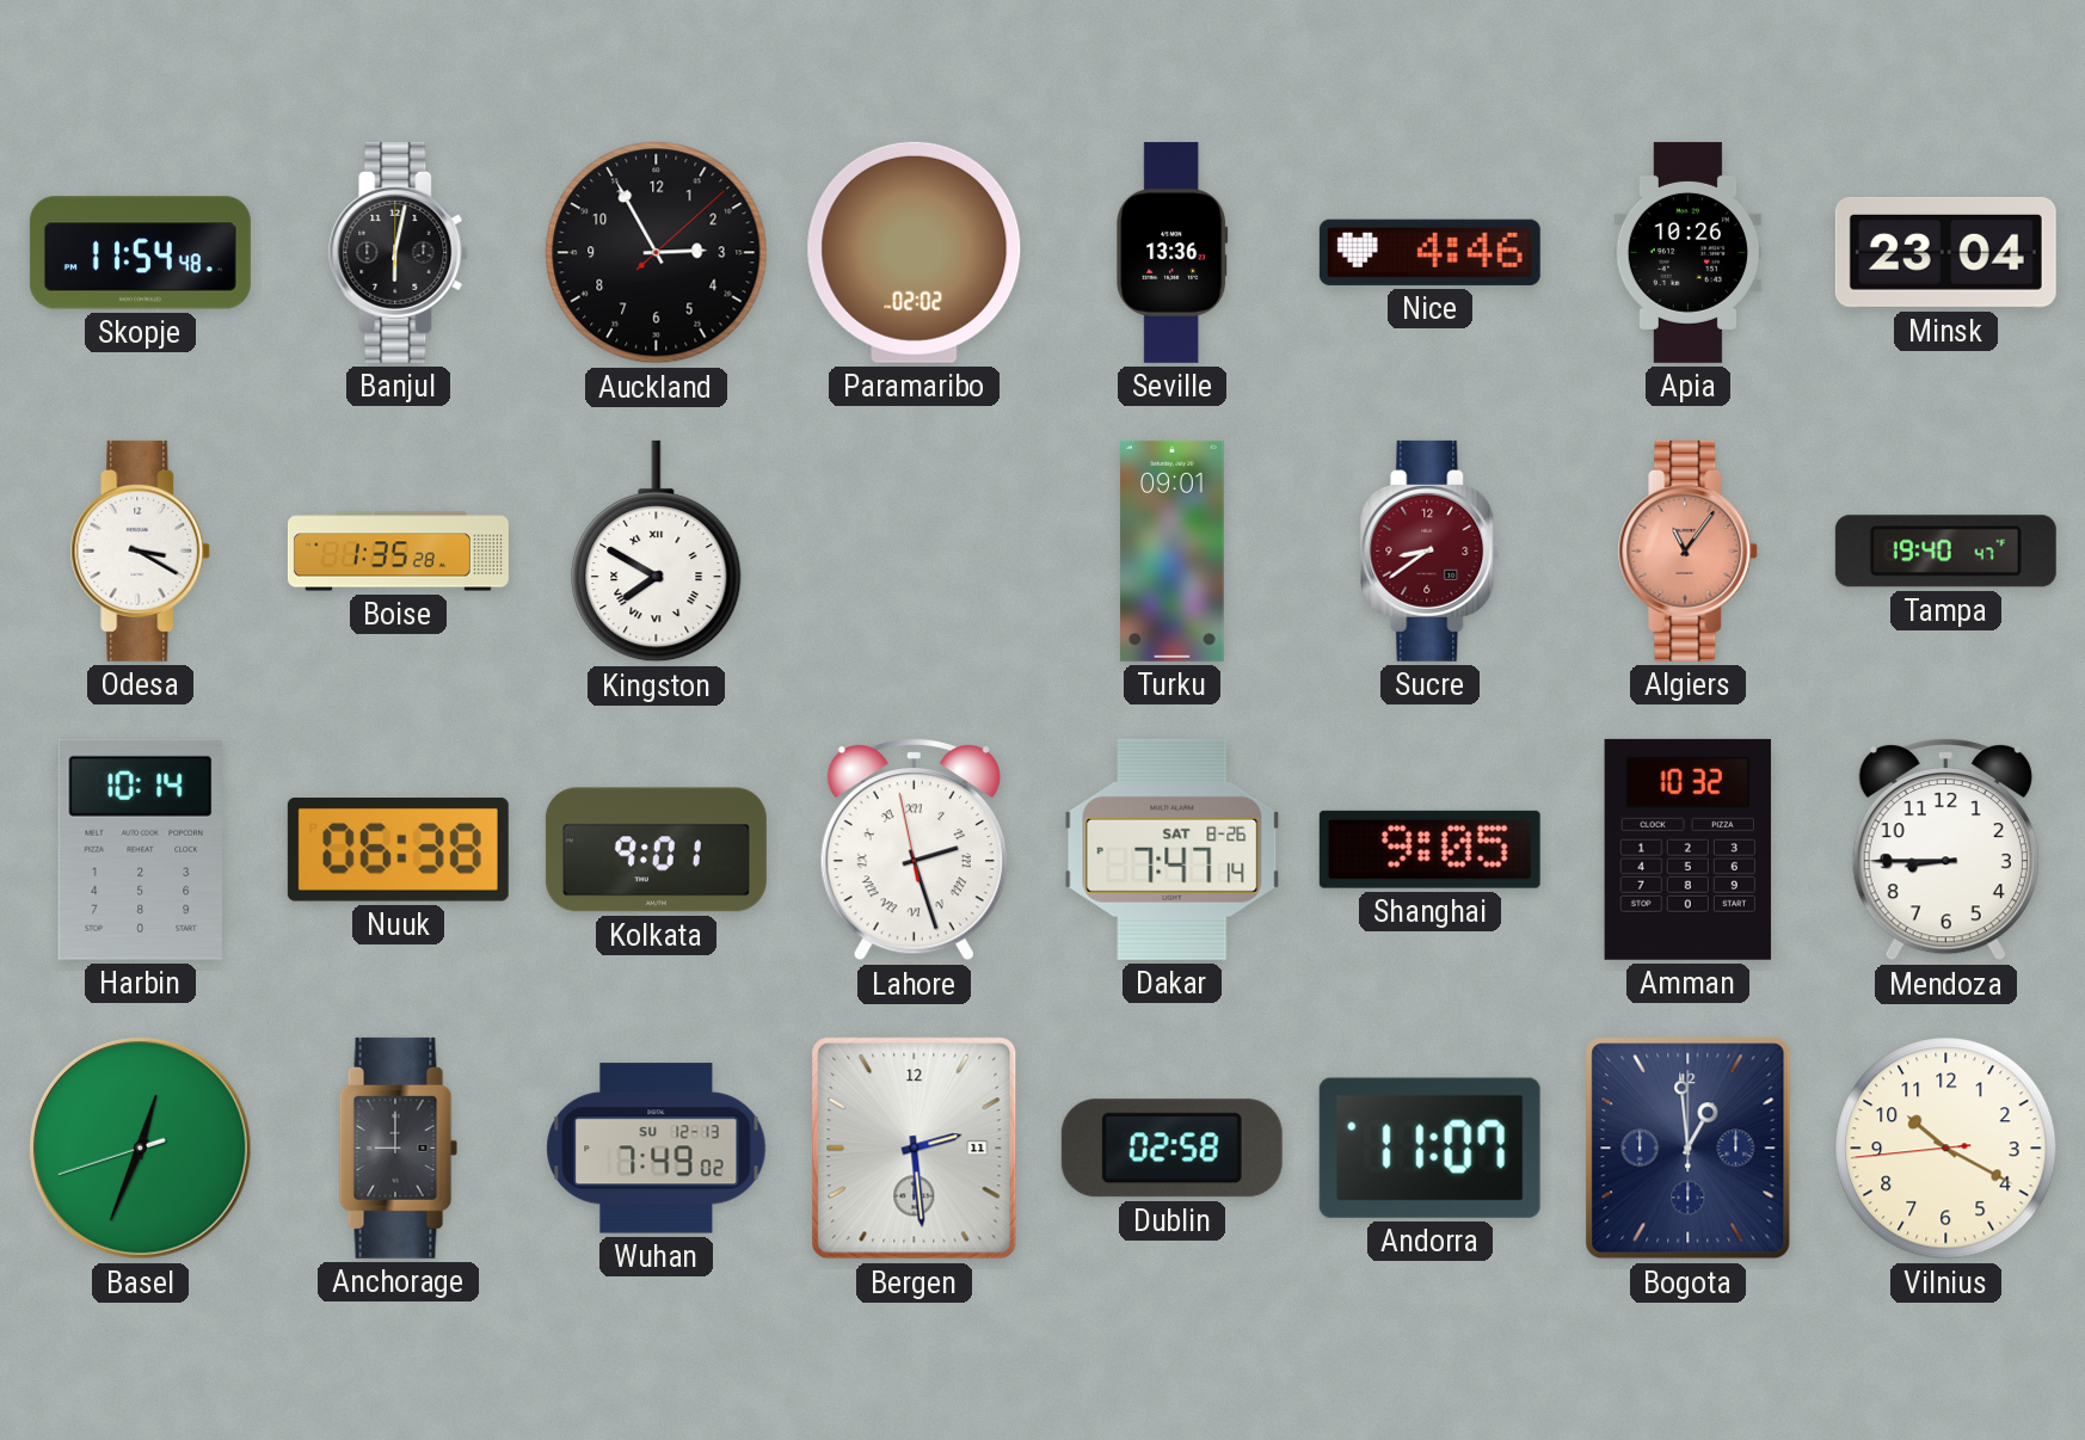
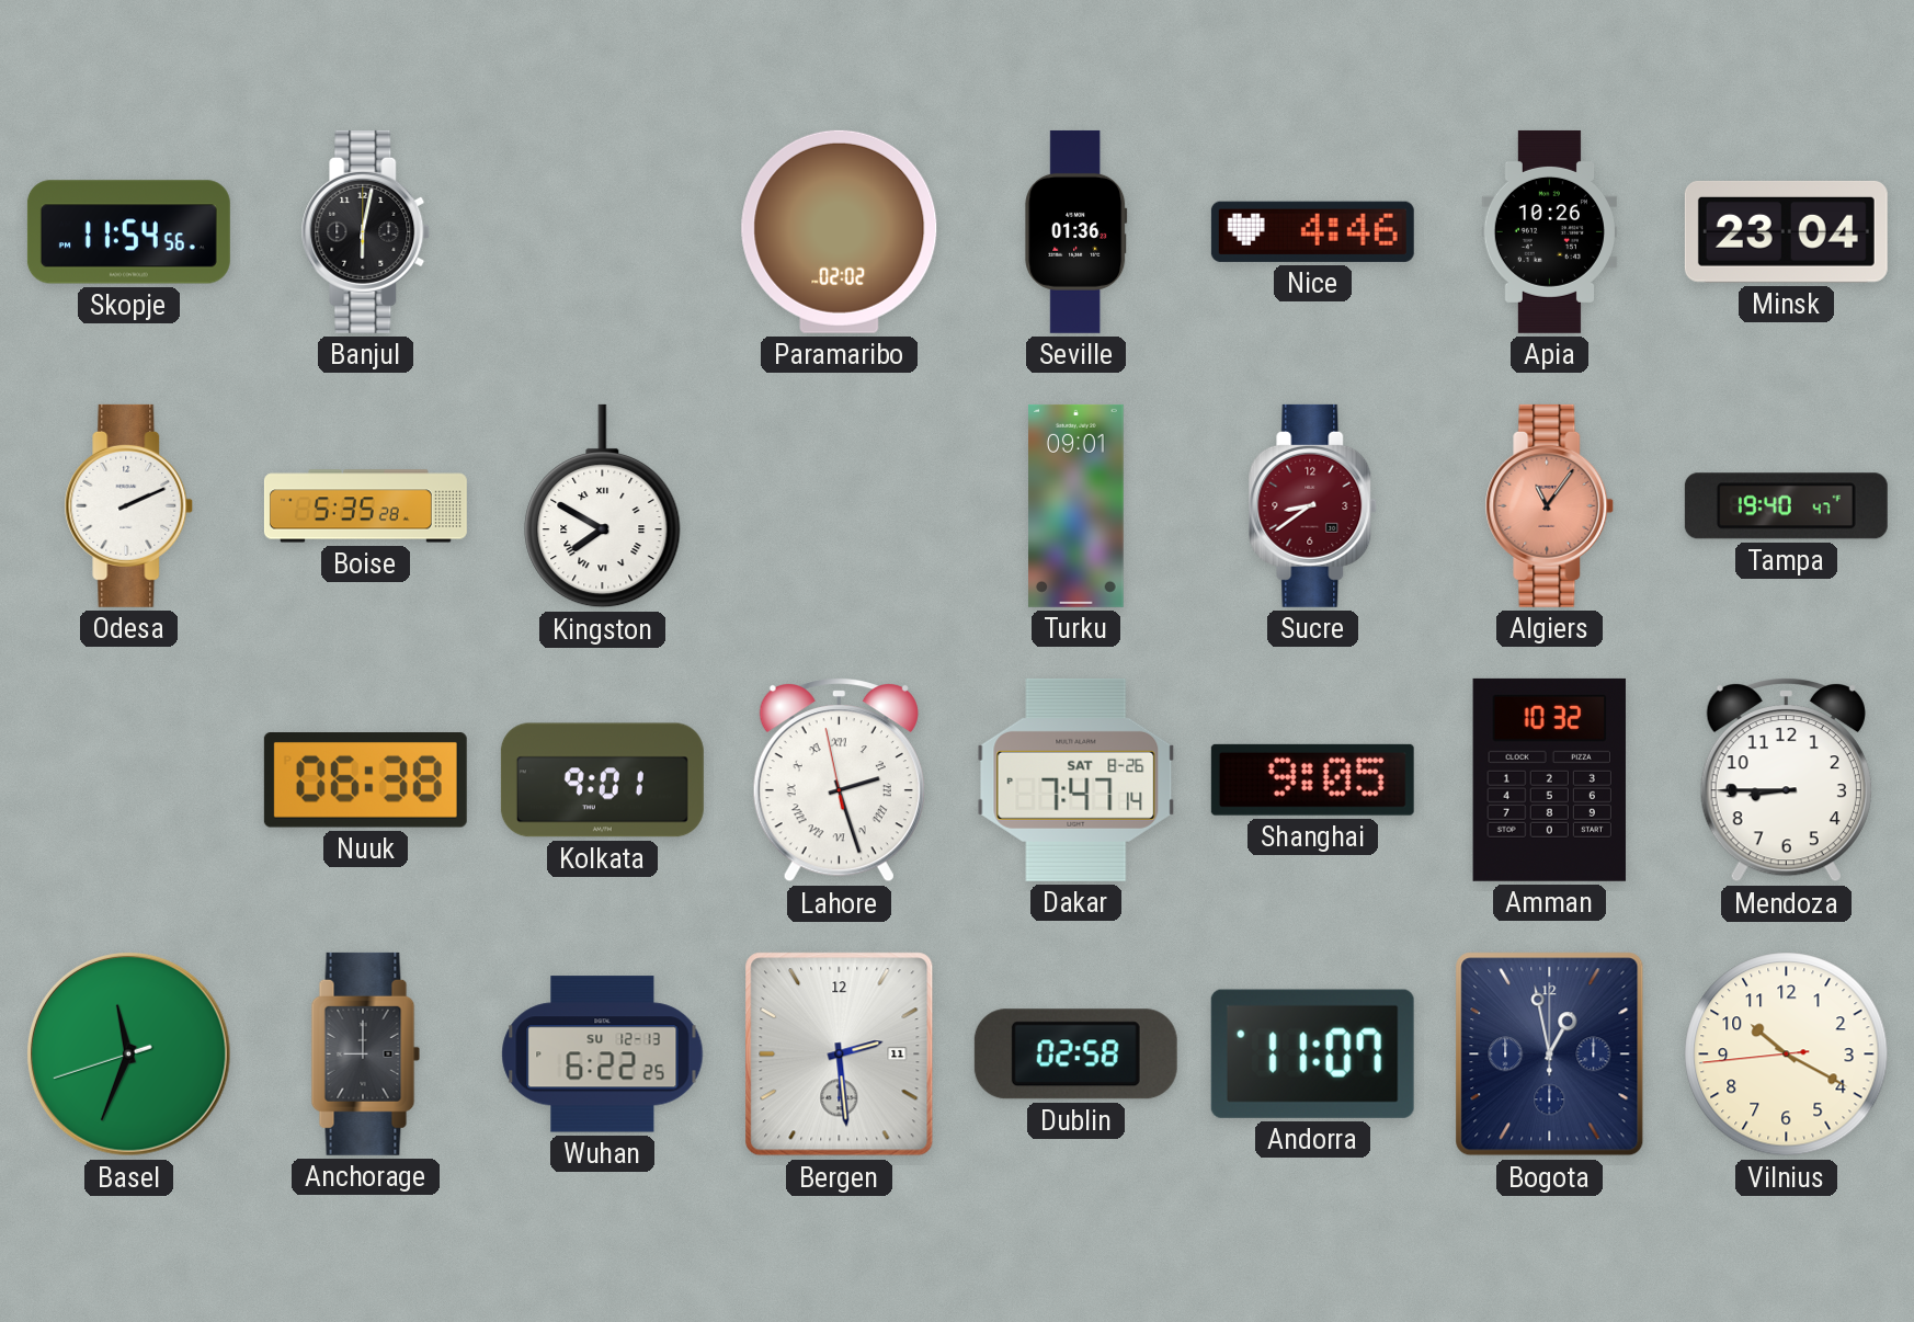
Skopje: 11:54:48 -> 11:54:56 (128, 232)
Auckland: 2:55 -> none (657, 253)
Seville: 13:36 -> 01:36 (1076, 231)
Odesa: 3:20 -> 2:11 (129, 505)
Boise: 1:35 -> 5:35 (365, 506)
Harbin: 10:14 -> none (140, 849)
Basel: 12:33 -> 11:33 (129, 1055)
Wuhan: 7:49 -> 6:22 (603, 1055)
Bogota: 12:59 -> 12:58 (1550, 1055)
